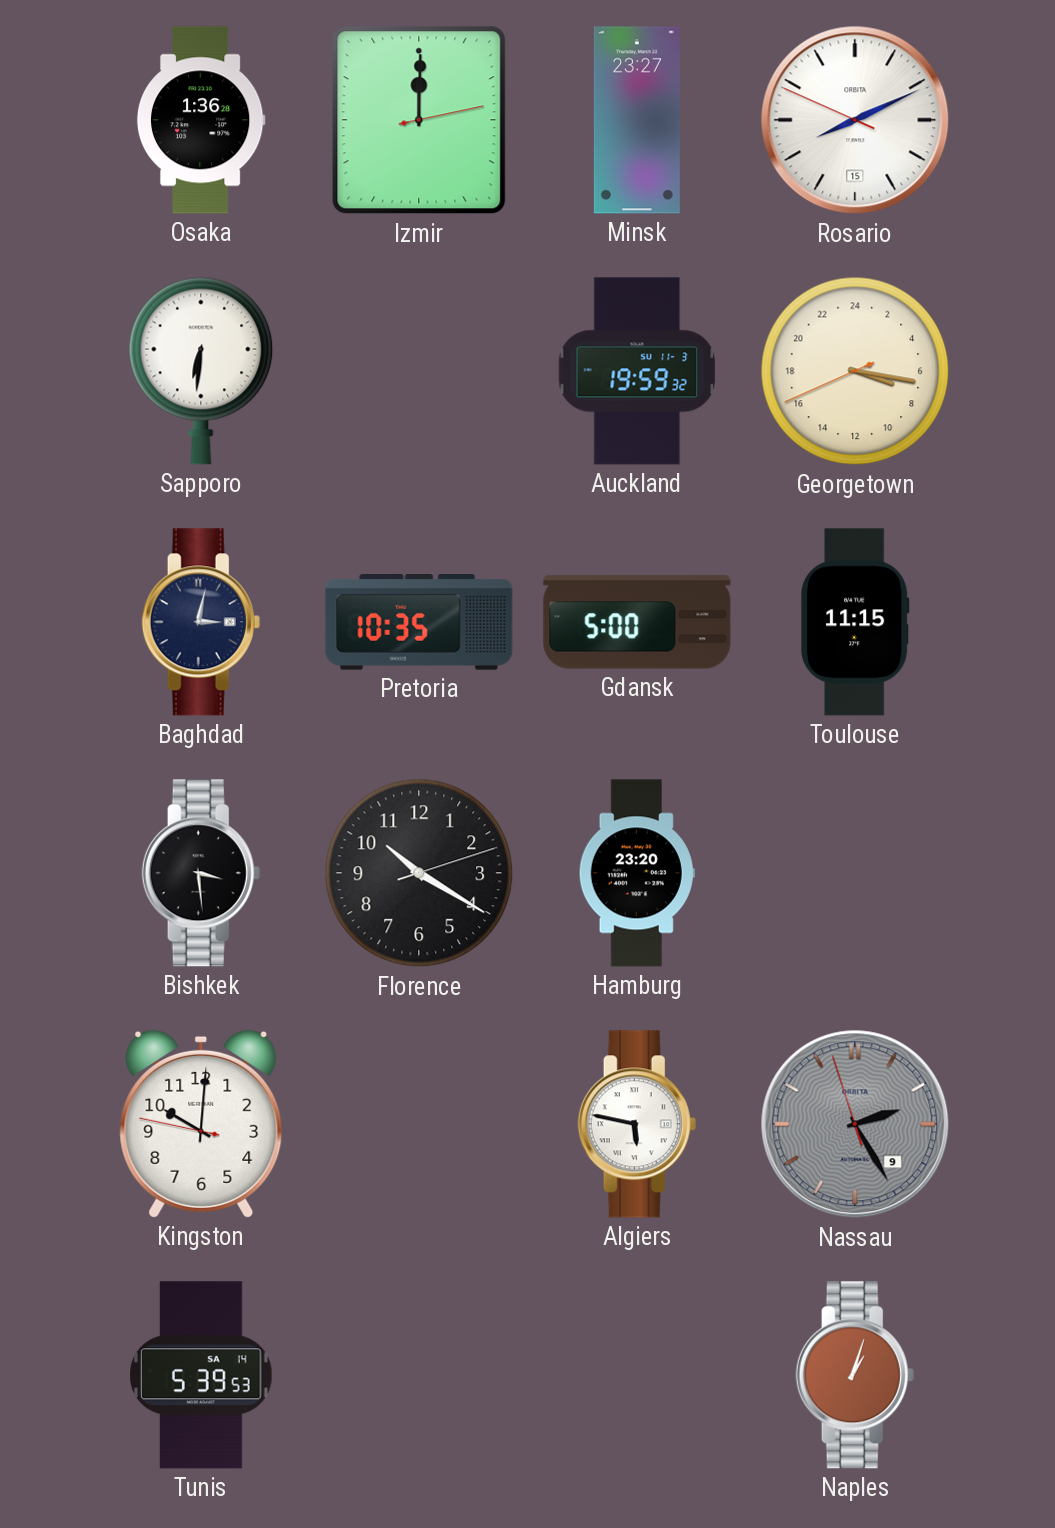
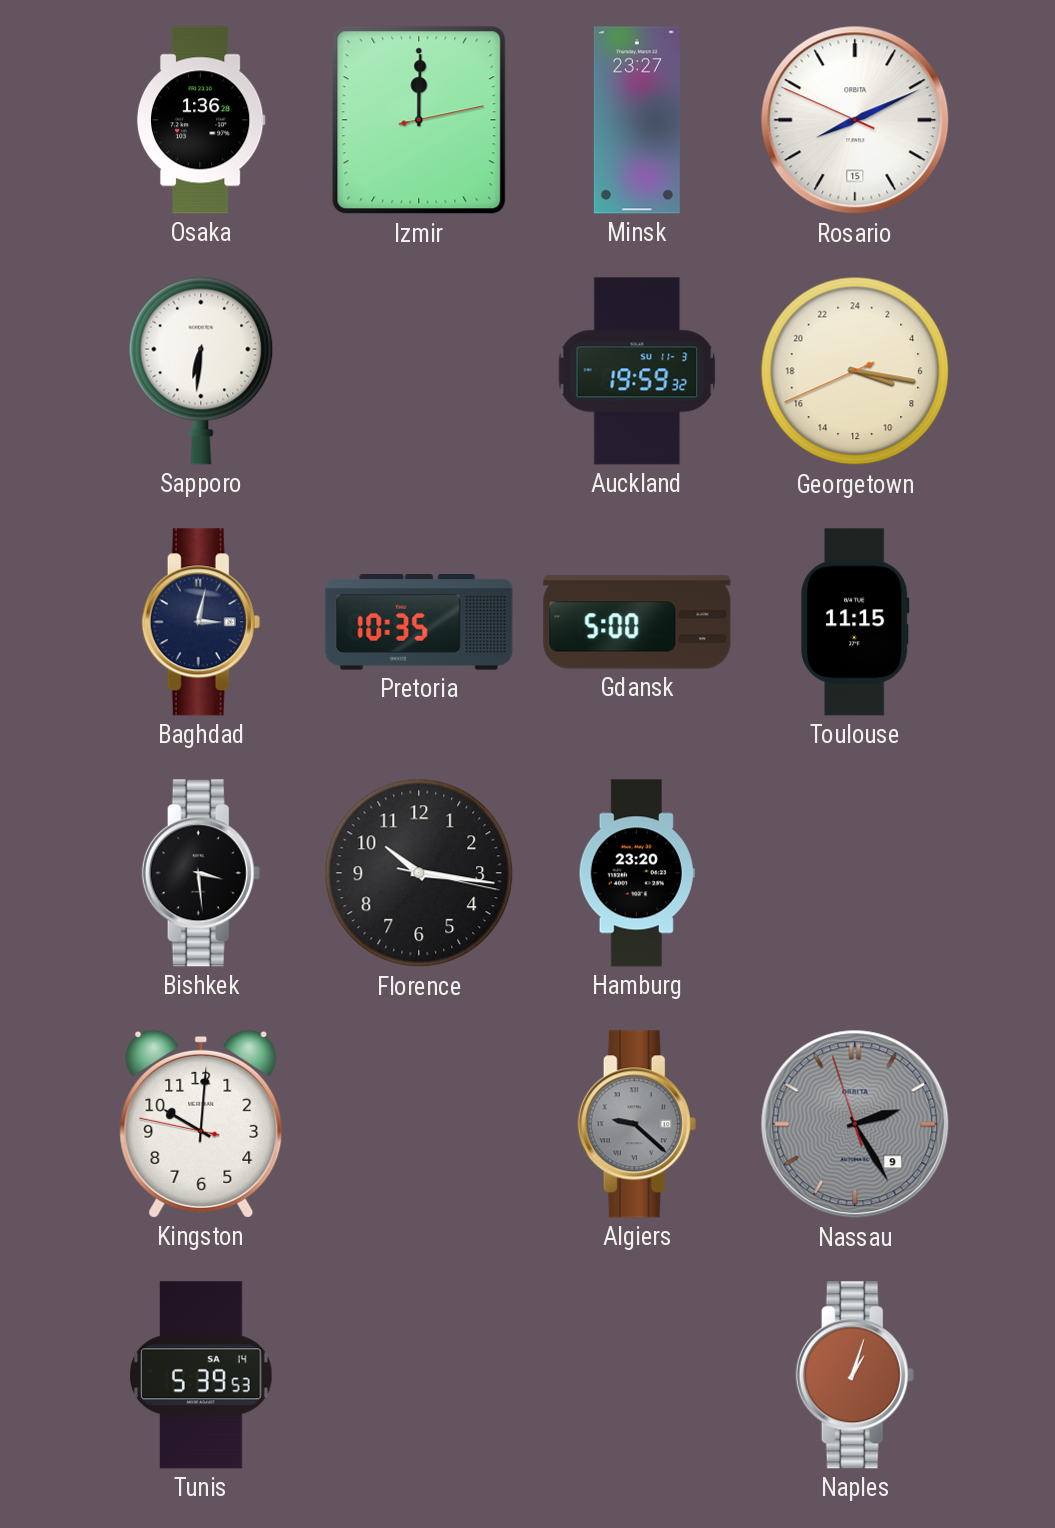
Florence: 10:20 -> 10:16 (419, 873)
Algiers: 5:47 -> 9:22 (637, 1124)
Algiers dial: white -> grey (637, 1124)
